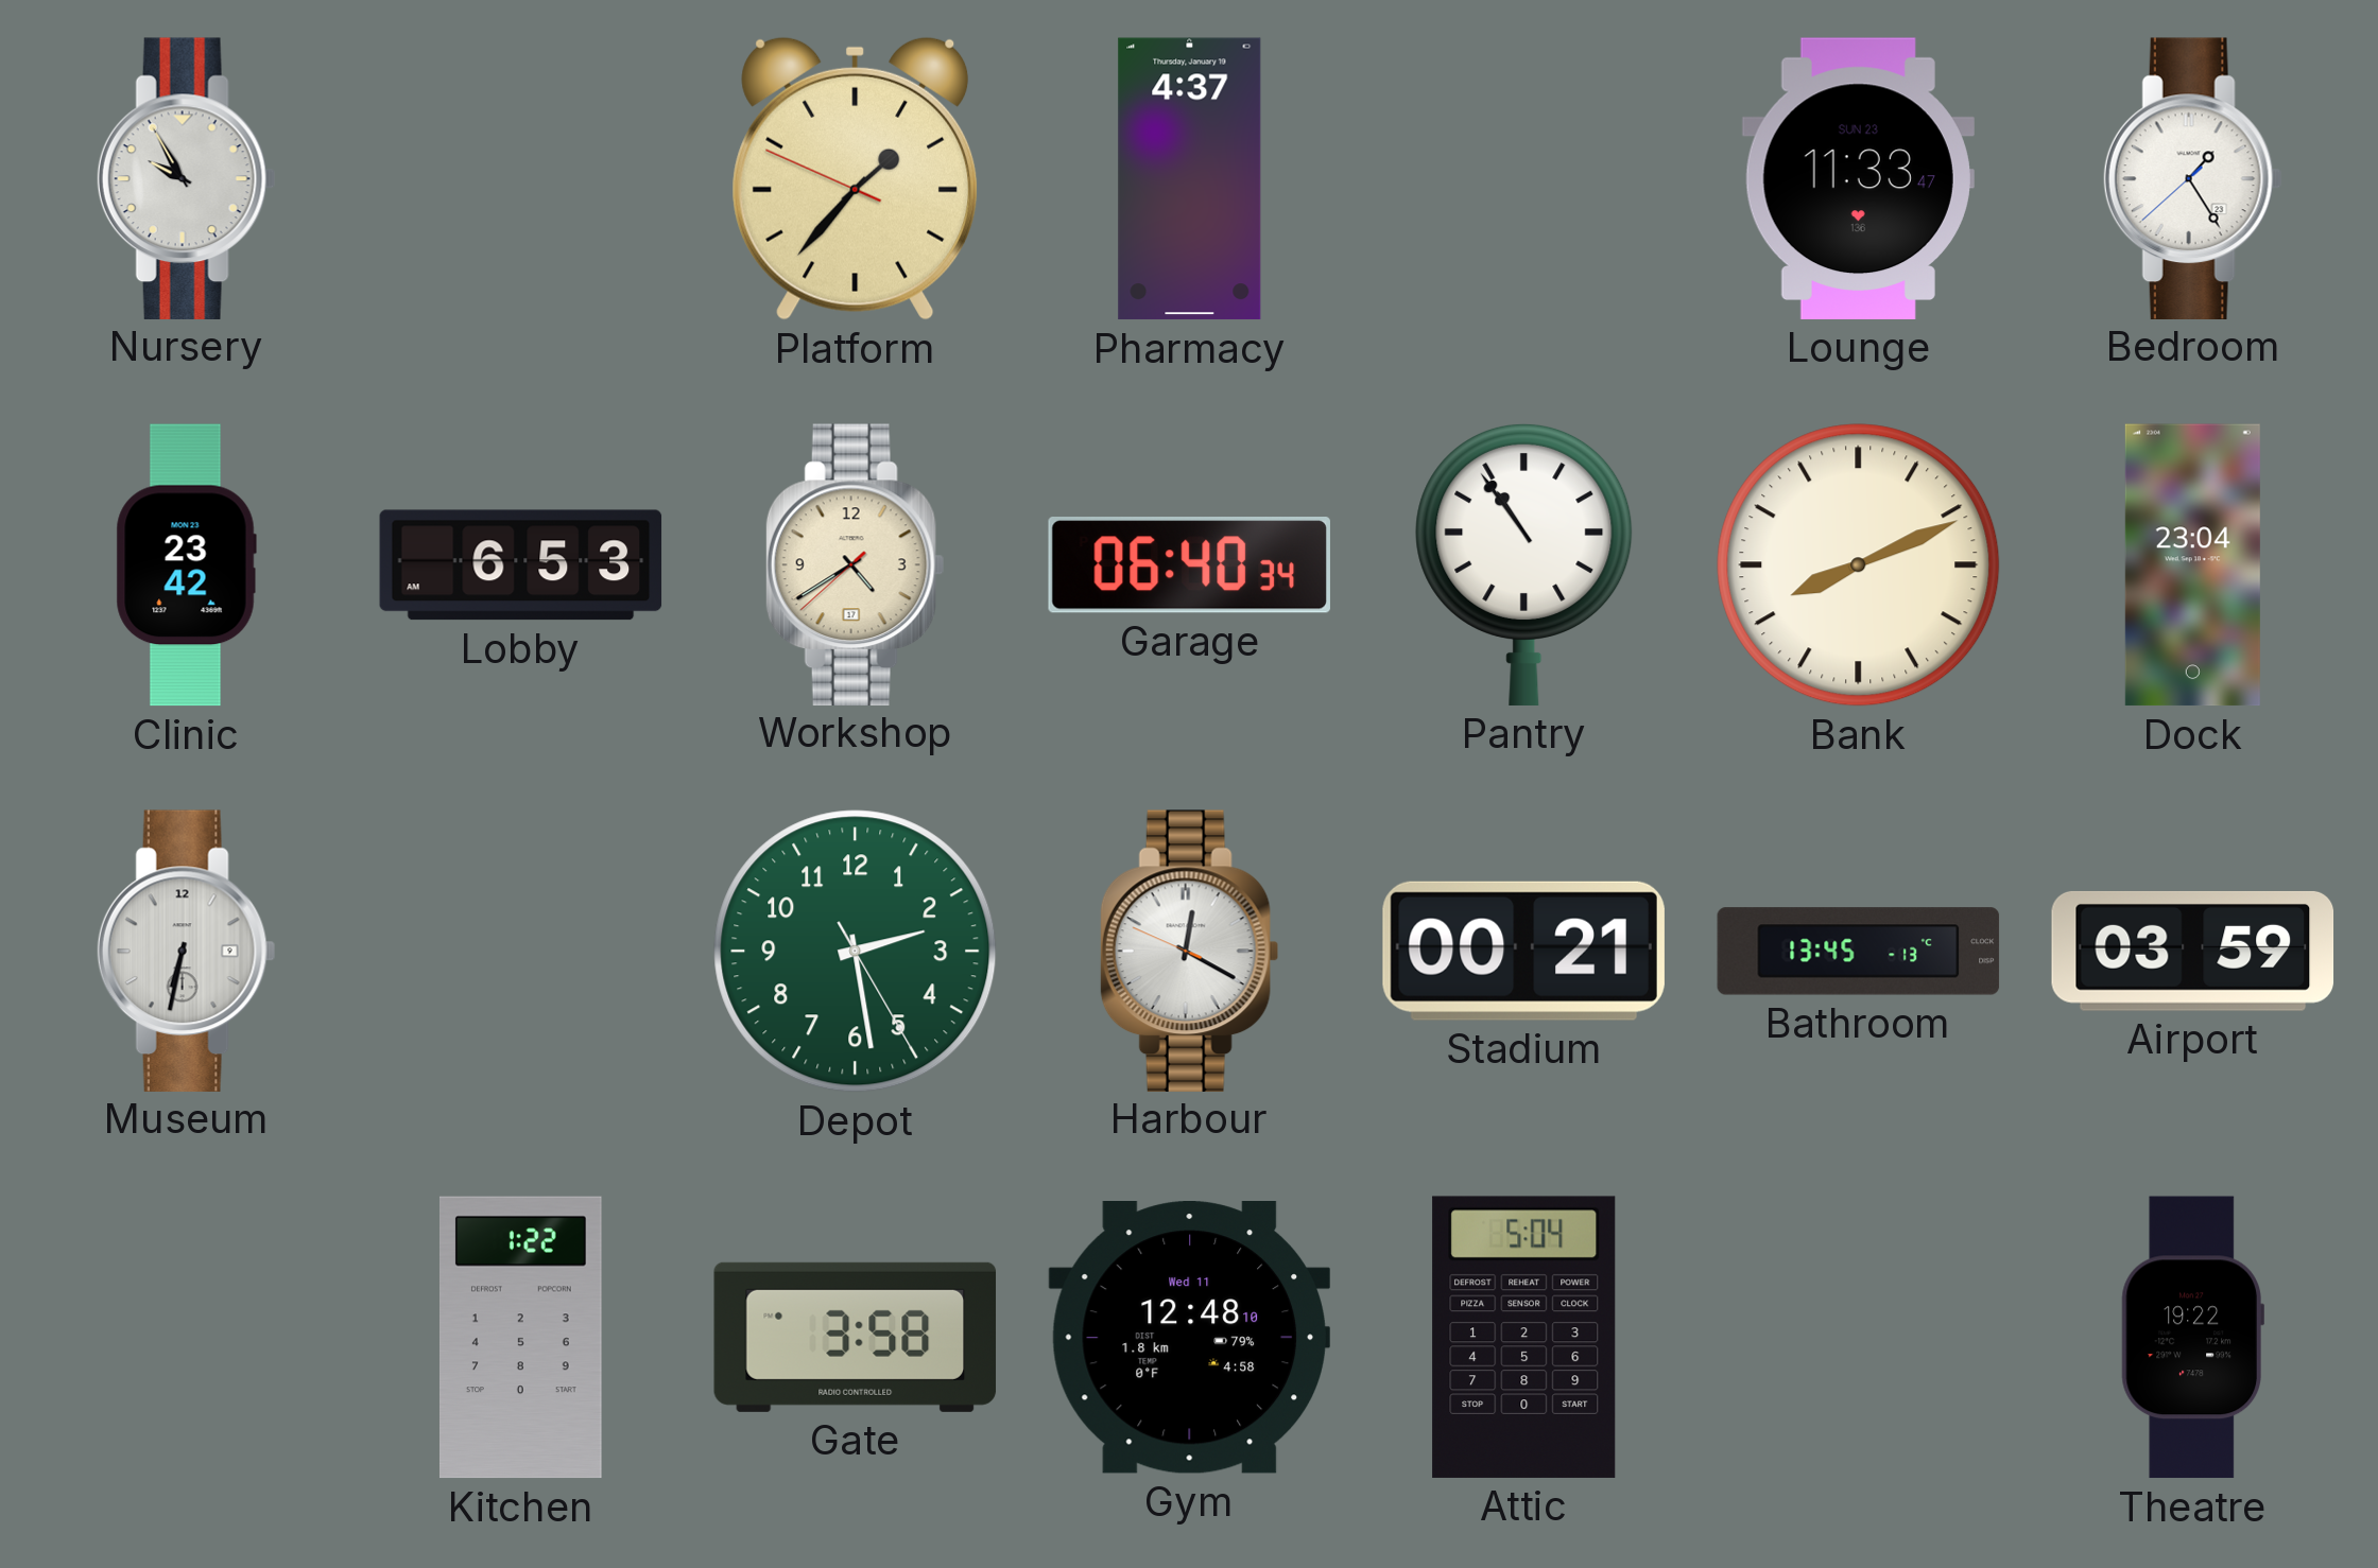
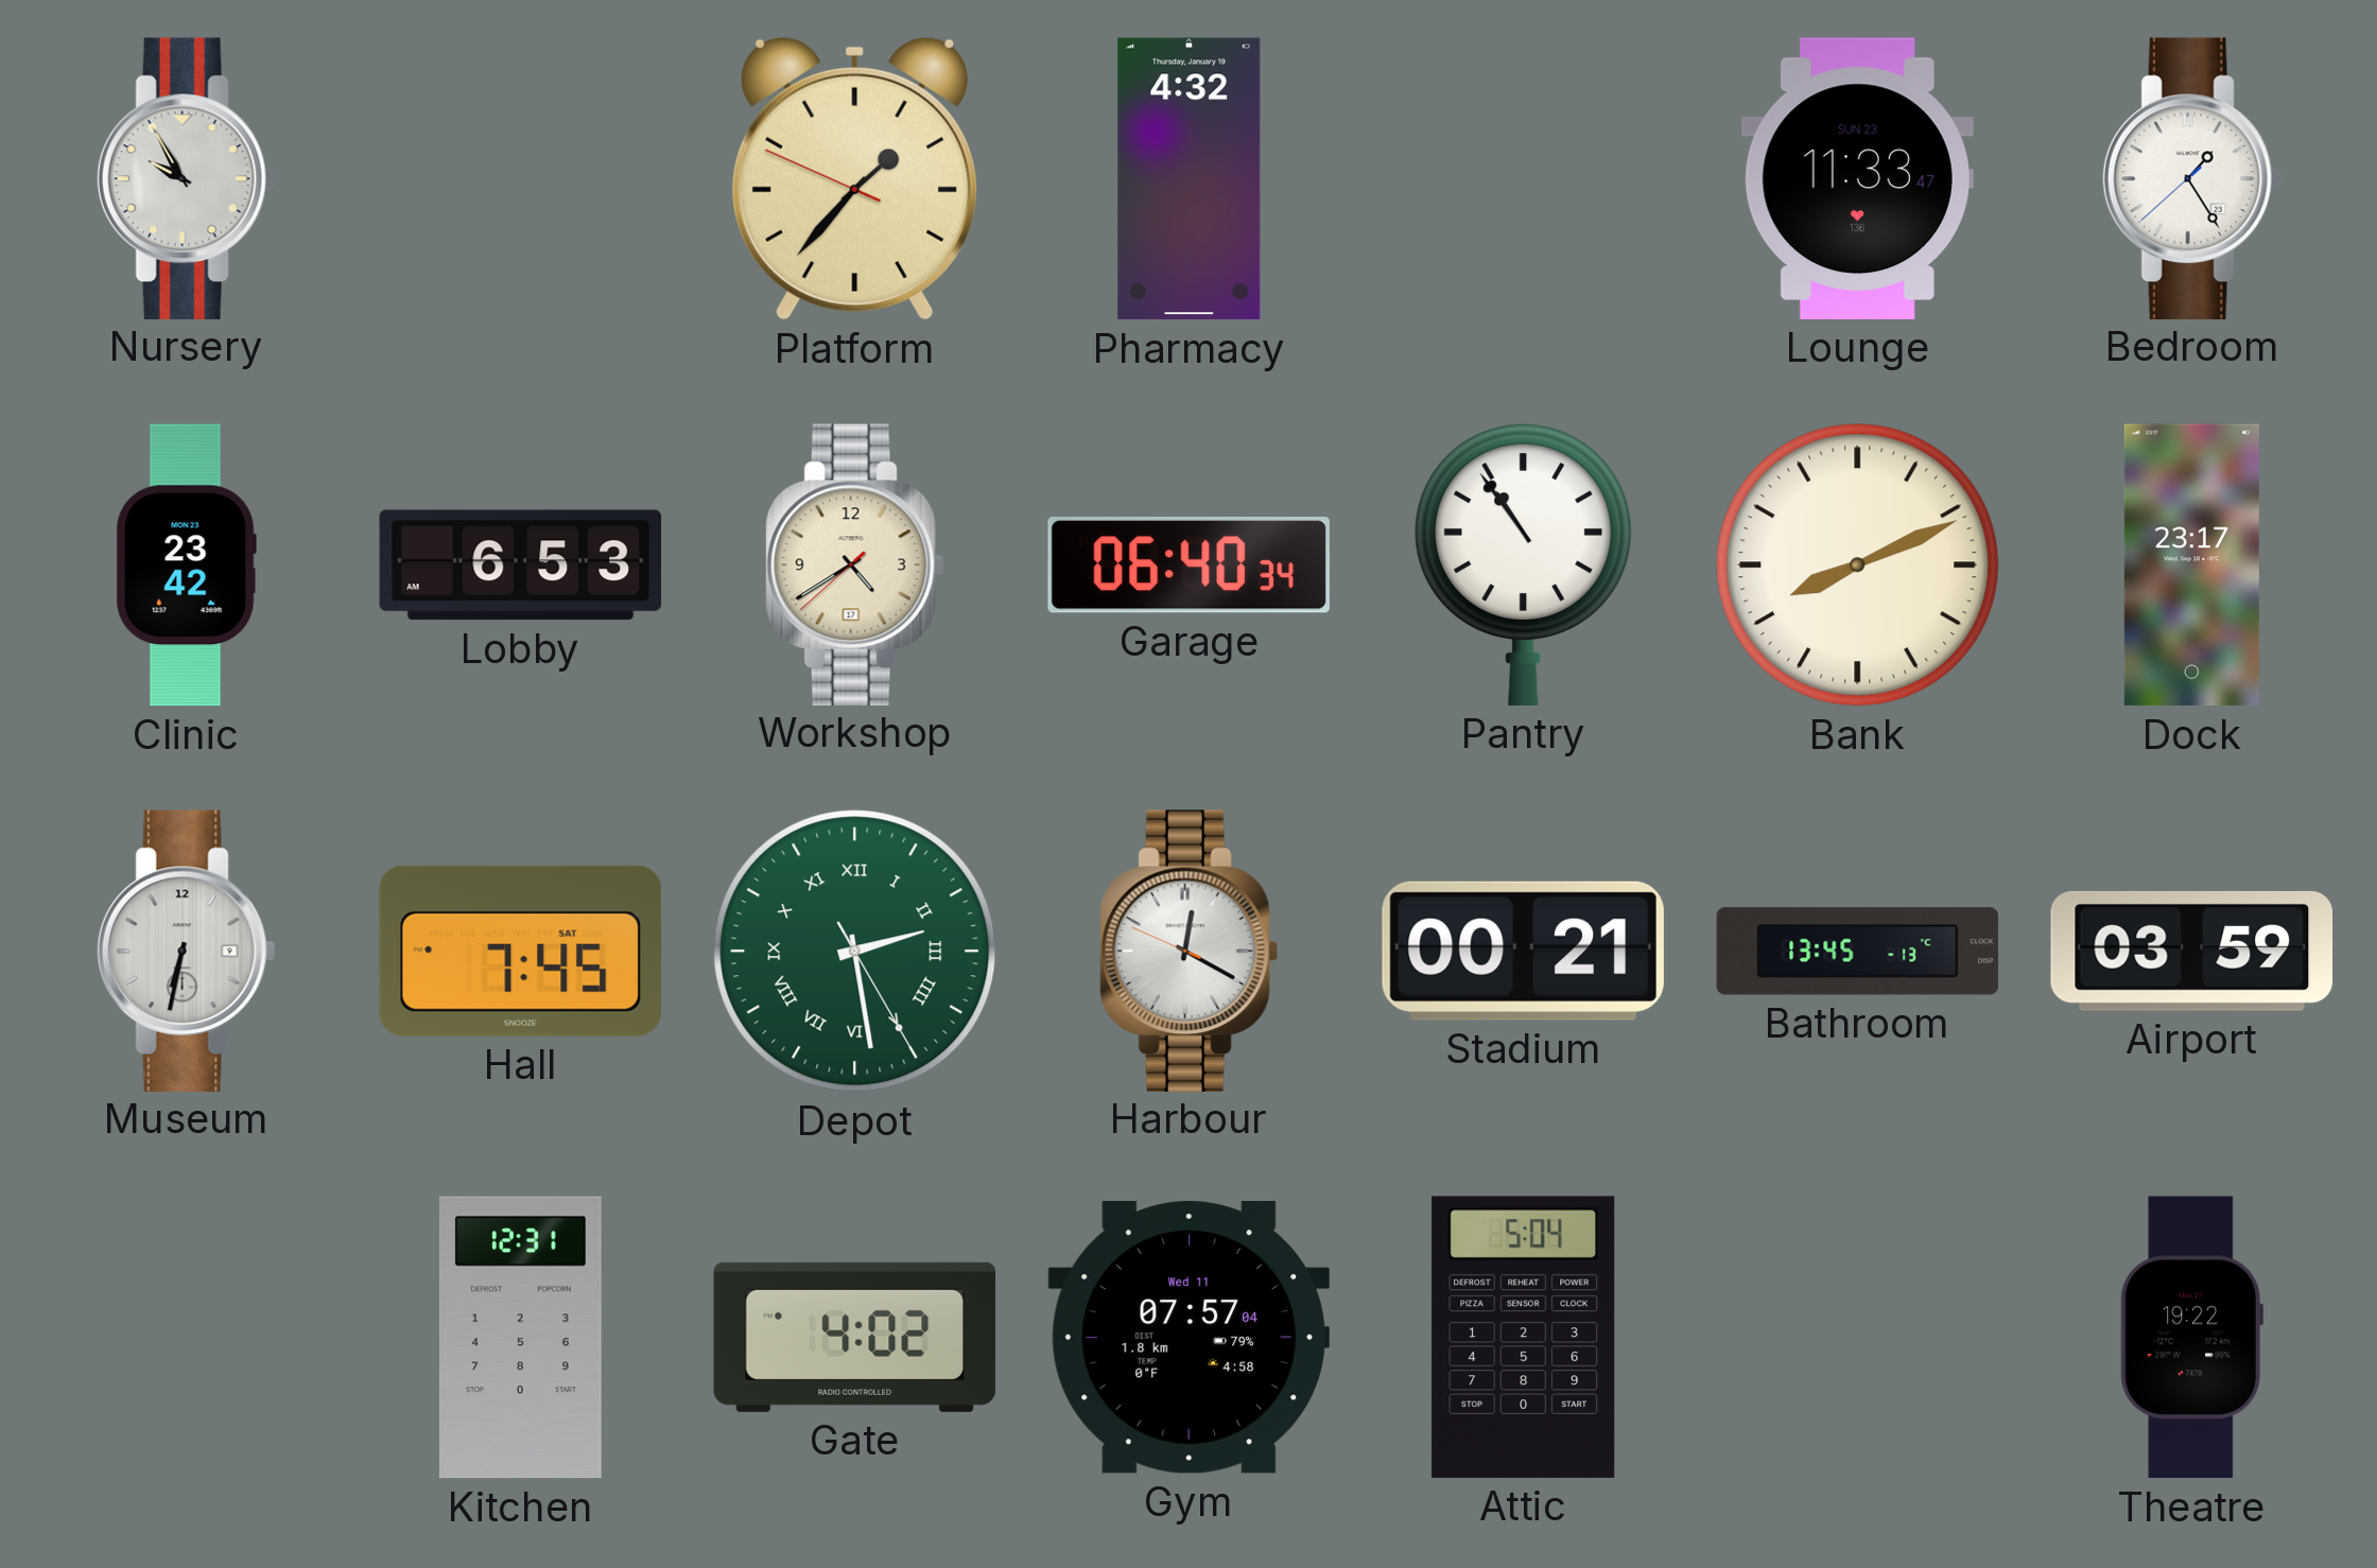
Pharmacy: 4:37 -> 4:32 (1190, 179)
Dock: 23:04 -> 23:17 (2191, 565)
Hall: none -> 7:45 (520, 951)
Depot numerals: Arabic -> Roman (855, 952)
Kitchen: 1:22 -> 12:31 (520, 1338)
Gate: 3:58 -> 4:02 (855, 1337)
Gym: 12:48 -> 07:57 (1188, 1338)
